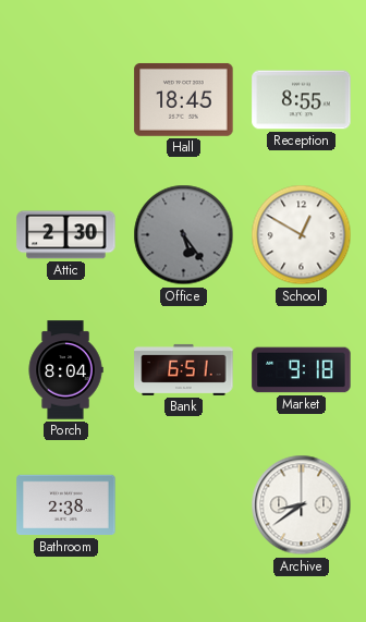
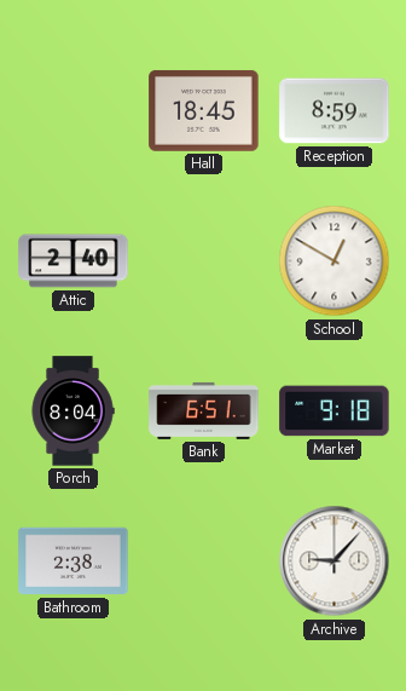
Reception: 8:55 -> 8:59 (335, 111)
Attic: 2:30 -> 2:40 (74, 261)
Office: 5:24 -> none (184, 235)
Archive: 8:39 -> 9:07 (335, 562)
